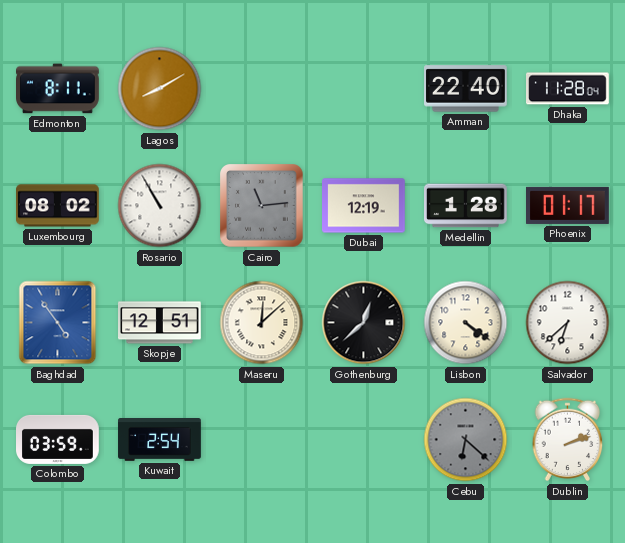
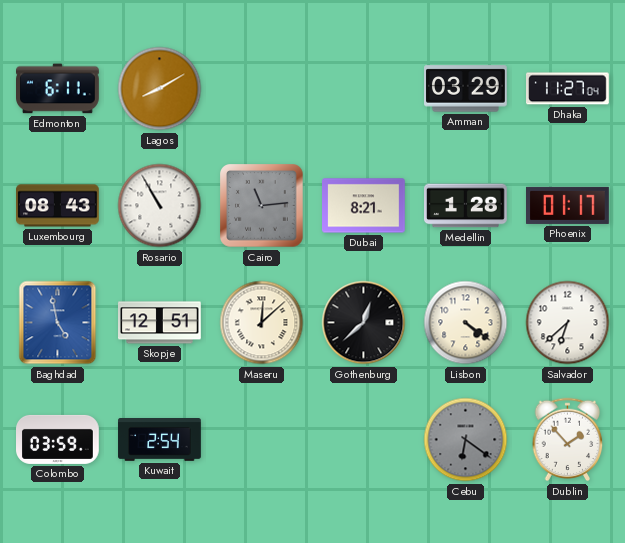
Edmonton: 8:11 -> 6:11 (58, 89)
Amman: 22:40 -> 03:29 (466, 89)
Dhaka: 11:28 -> 11:27 (568, 89)
Luxembourg: 08:02 -> 08:43 (58, 206)
Dubai: 12:19 -> 8:21 (364, 206)
Baghdad: 4:54 -> 4:58 (58, 323)
Cebu: 6:22 -> 6:21 (466, 440)
Dublin: 2:12 -> 1:53 (568, 440)
